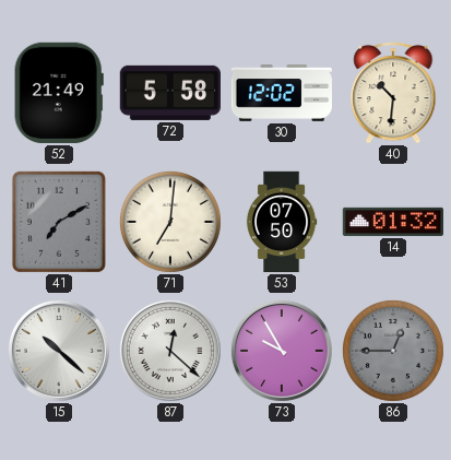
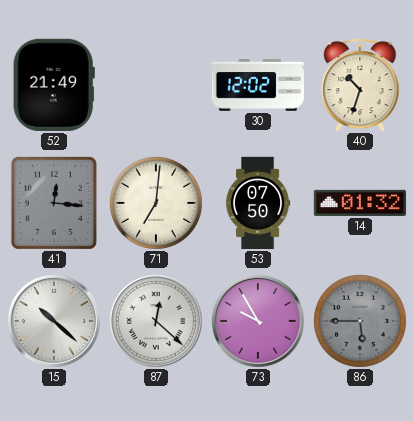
72: 5:58 -> none (170, 93)
40: 10:31 -> 10:33 (360, 85)
41: 7:10 -> 12:16 (54, 203)
86: 12:45 -> 5:45 (360, 321)
